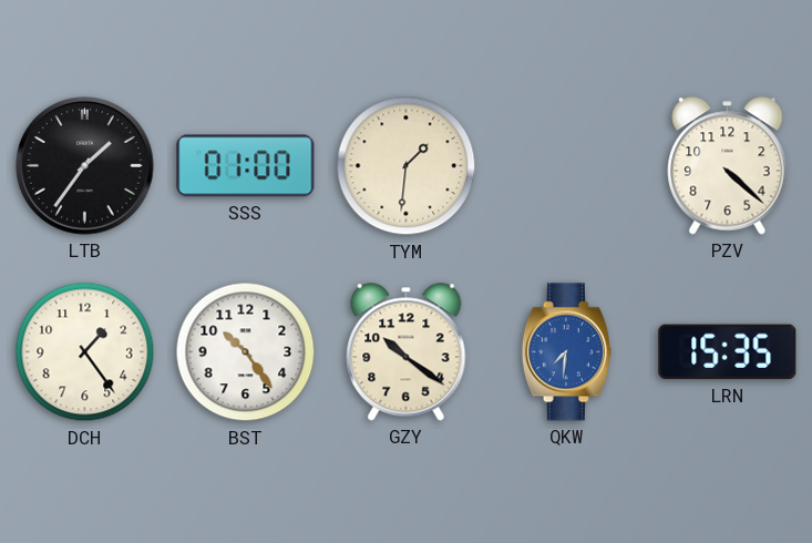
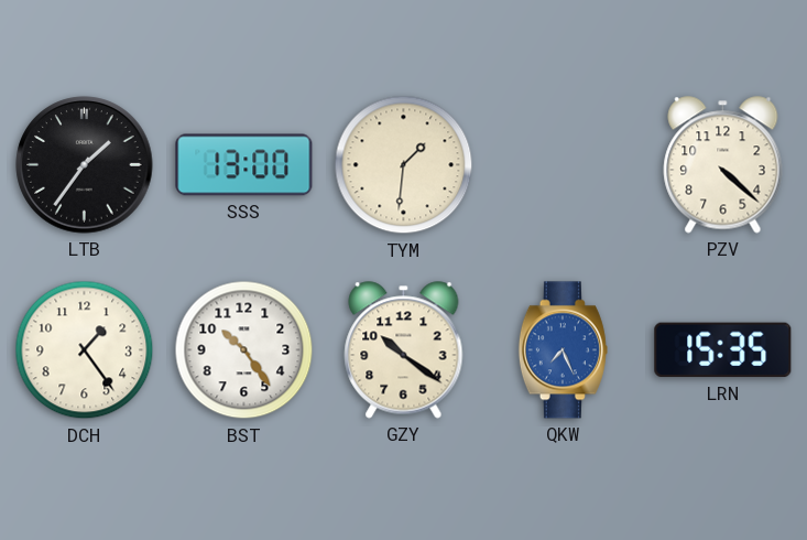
SSS: 01:00 -> 13:00 (244, 165)
QKW: 7:31 -> 7:26 (563, 350)
